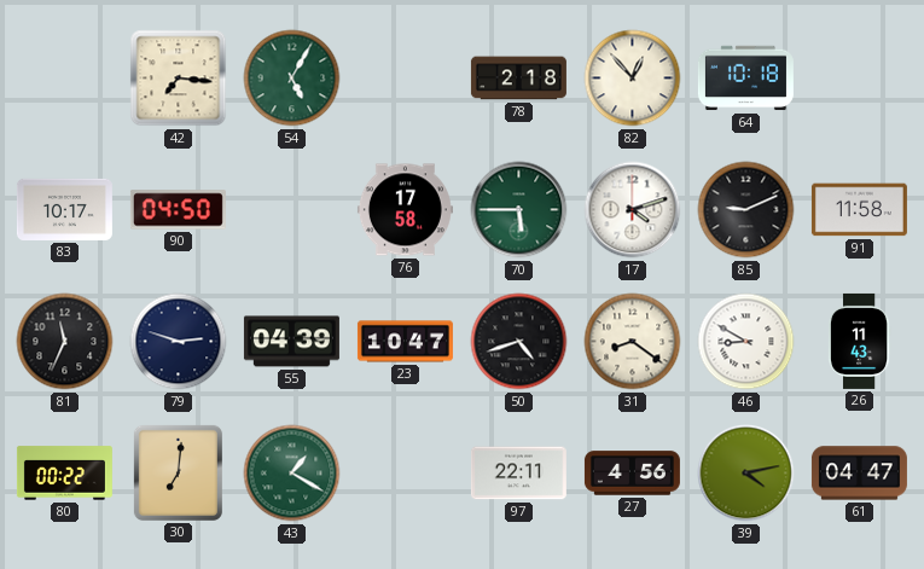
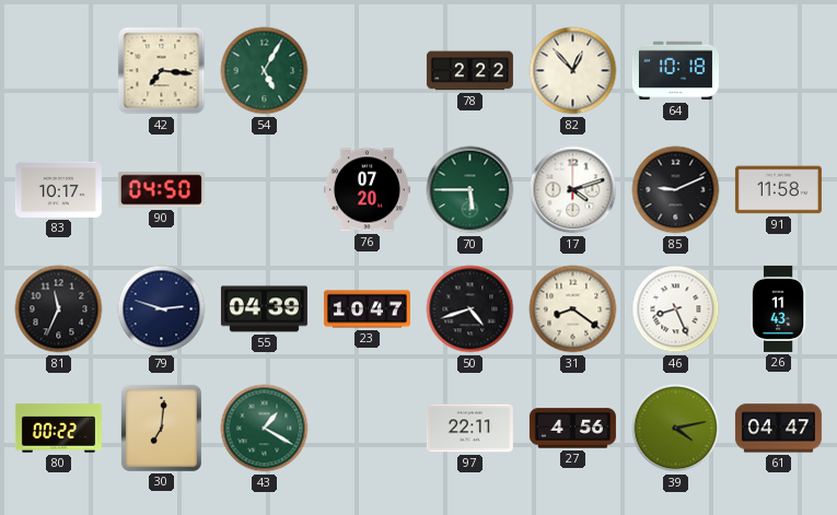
78: 2:18 -> 2:22 (469, 71)
76: 17:58 -> 07:20 (367, 190)
46: 8:50 -> 8:26 (676, 309)
